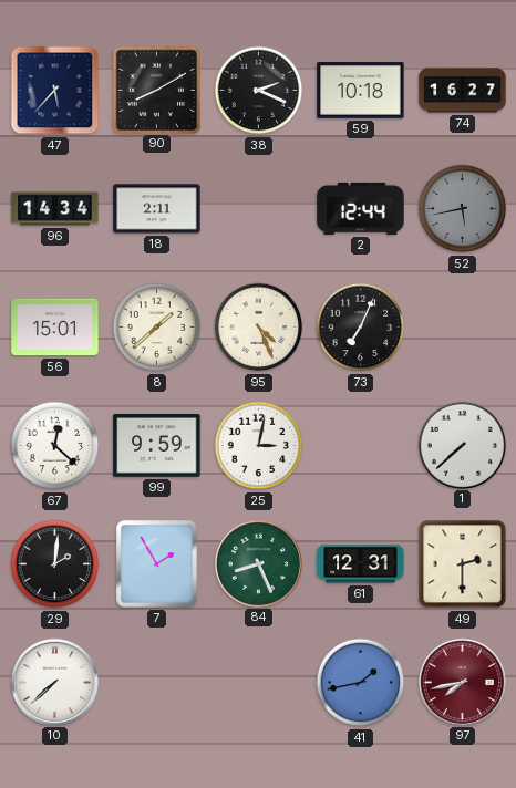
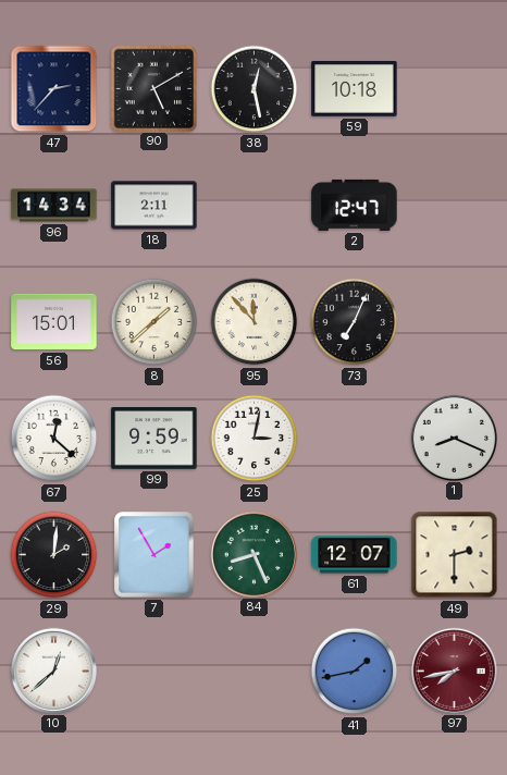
47: 5:37 -> 2:37 (54, 89)
90: 8:10 -> 5:10 (153, 88)
38: 2:19 -> 12:28 (255, 89)
74: 16:27 -> none (463, 91)
2: 12:44 -> 12:47 (355, 205)
52: 5:43 -> none (463, 209)
95: 4:26 -> 11:53 (255, 322)
1: 7:38 -> 8:19 (454, 438)
61: 12:31 -> 12:07 (355, 555)
10: 7:38 -> 12:38 (53, 671)
